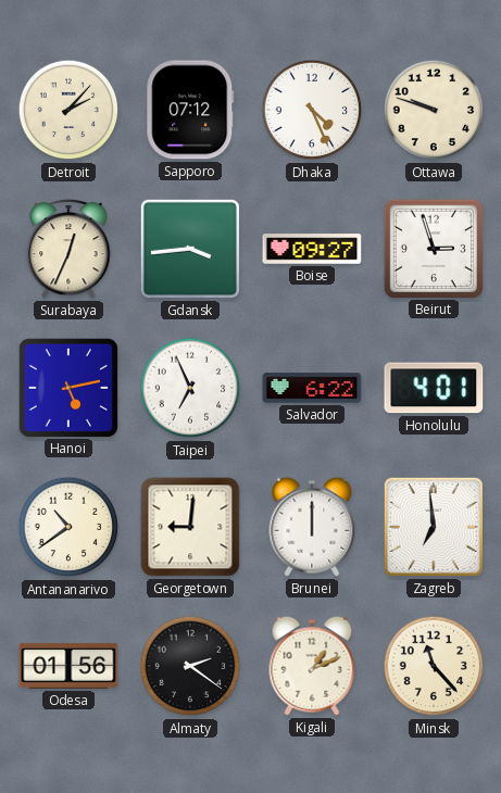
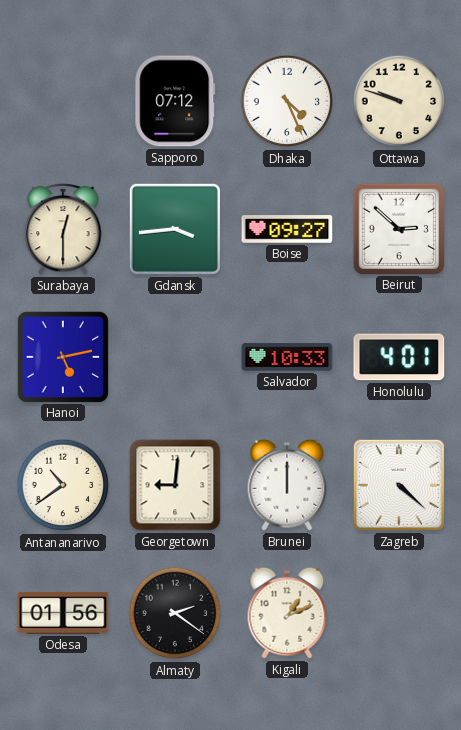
Detroit: 2:07 -> none (68, 110)
Surabaya: 12:34 -> 12:30 (63, 229)
Beirut: 2:57 -> 2:52 (398, 228)
Taipei: 6:56 -> none (190, 388)
Salvador: 6:22 -> 10:33 (287, 357)
Zagreb: 6:59 -> 4:22 (399, 485)
Minsk: 11:23 -> none (434, 666)
